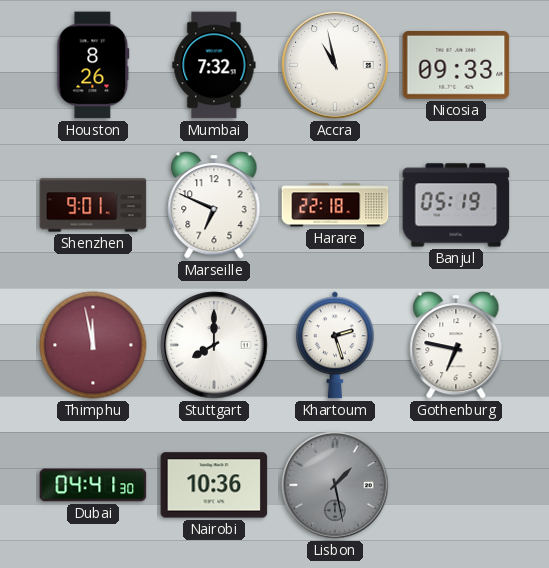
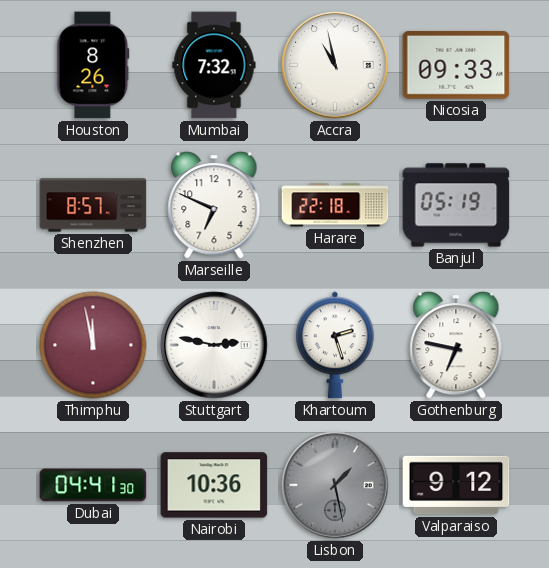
Shenzhen: 9:01 -> 8:57 (93, 205)
Stuttgart: 8:00 -> 2:47 (214, 345)
Valparaiso: none -> 9:12 (456, 485)
